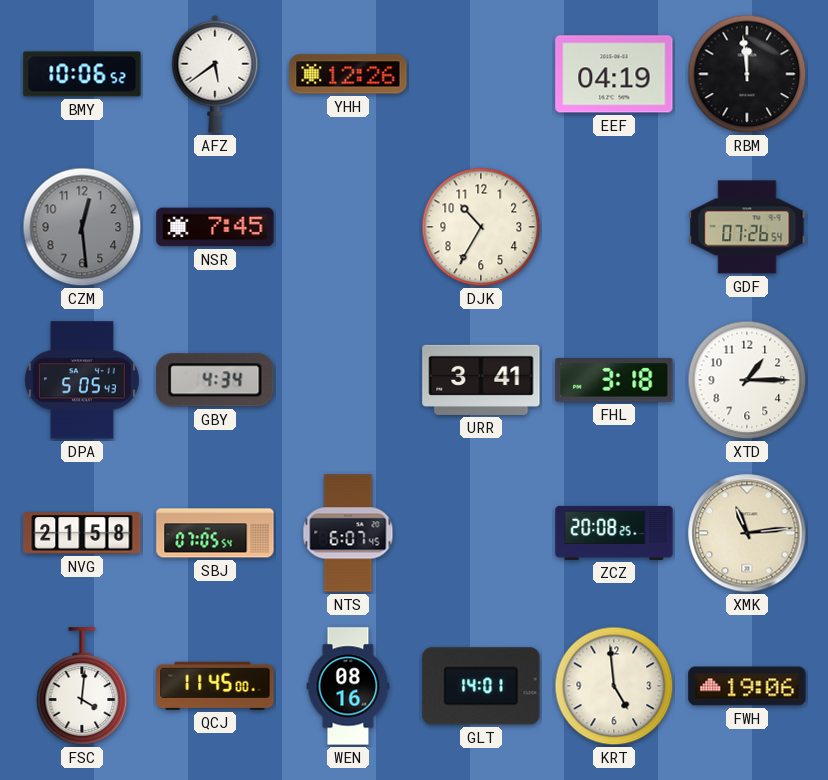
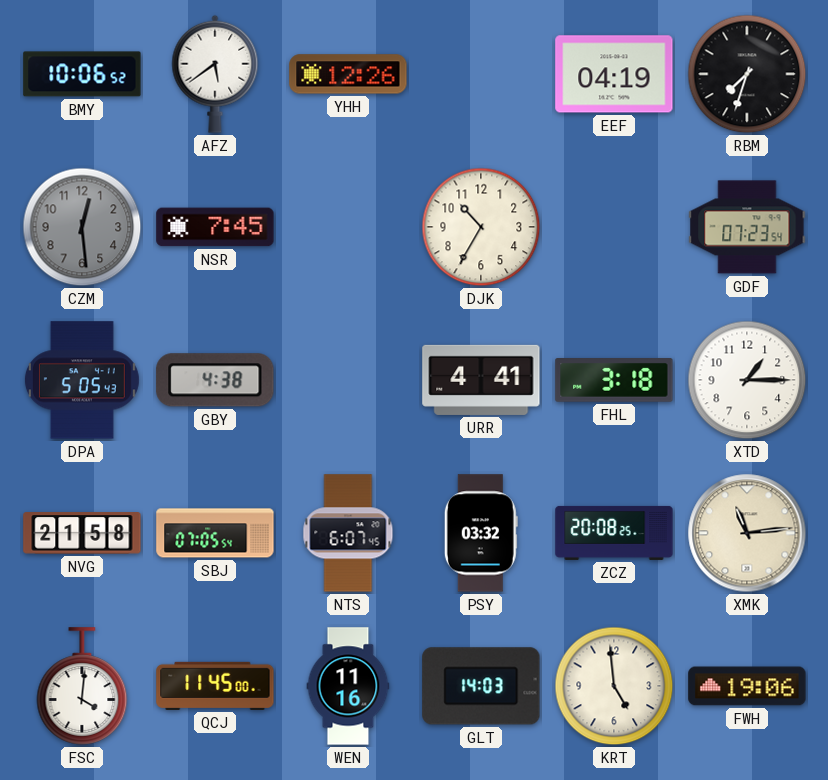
RBM: 11:59 -> 7:33 (747, 74)
GDF: 07:26 -> 07:23 (747, 227)
GBY: 4:34 -> 4:38 (215, 380)
URR: 3:41 -> 4:41 (481, 380)
PSY: none -> 03:32 (481, 533)
WEN: 08:16 -> 11:16 (348, 686)
GLT: 14:01 -> 14:03 (481, 686)
